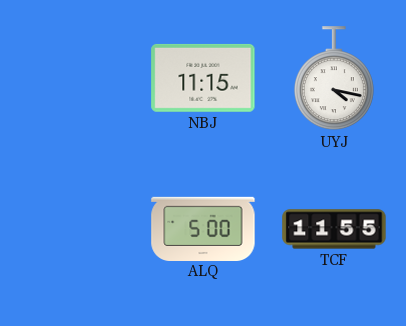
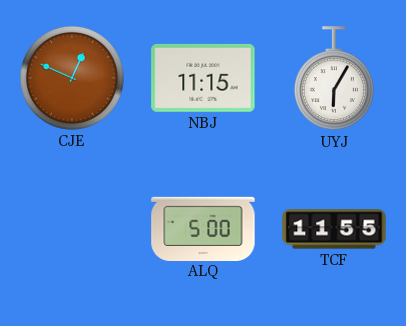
CJE: none -> 12:49 (72, 78)
UYJ: 4:17 -> 6:05 (334, 79)
